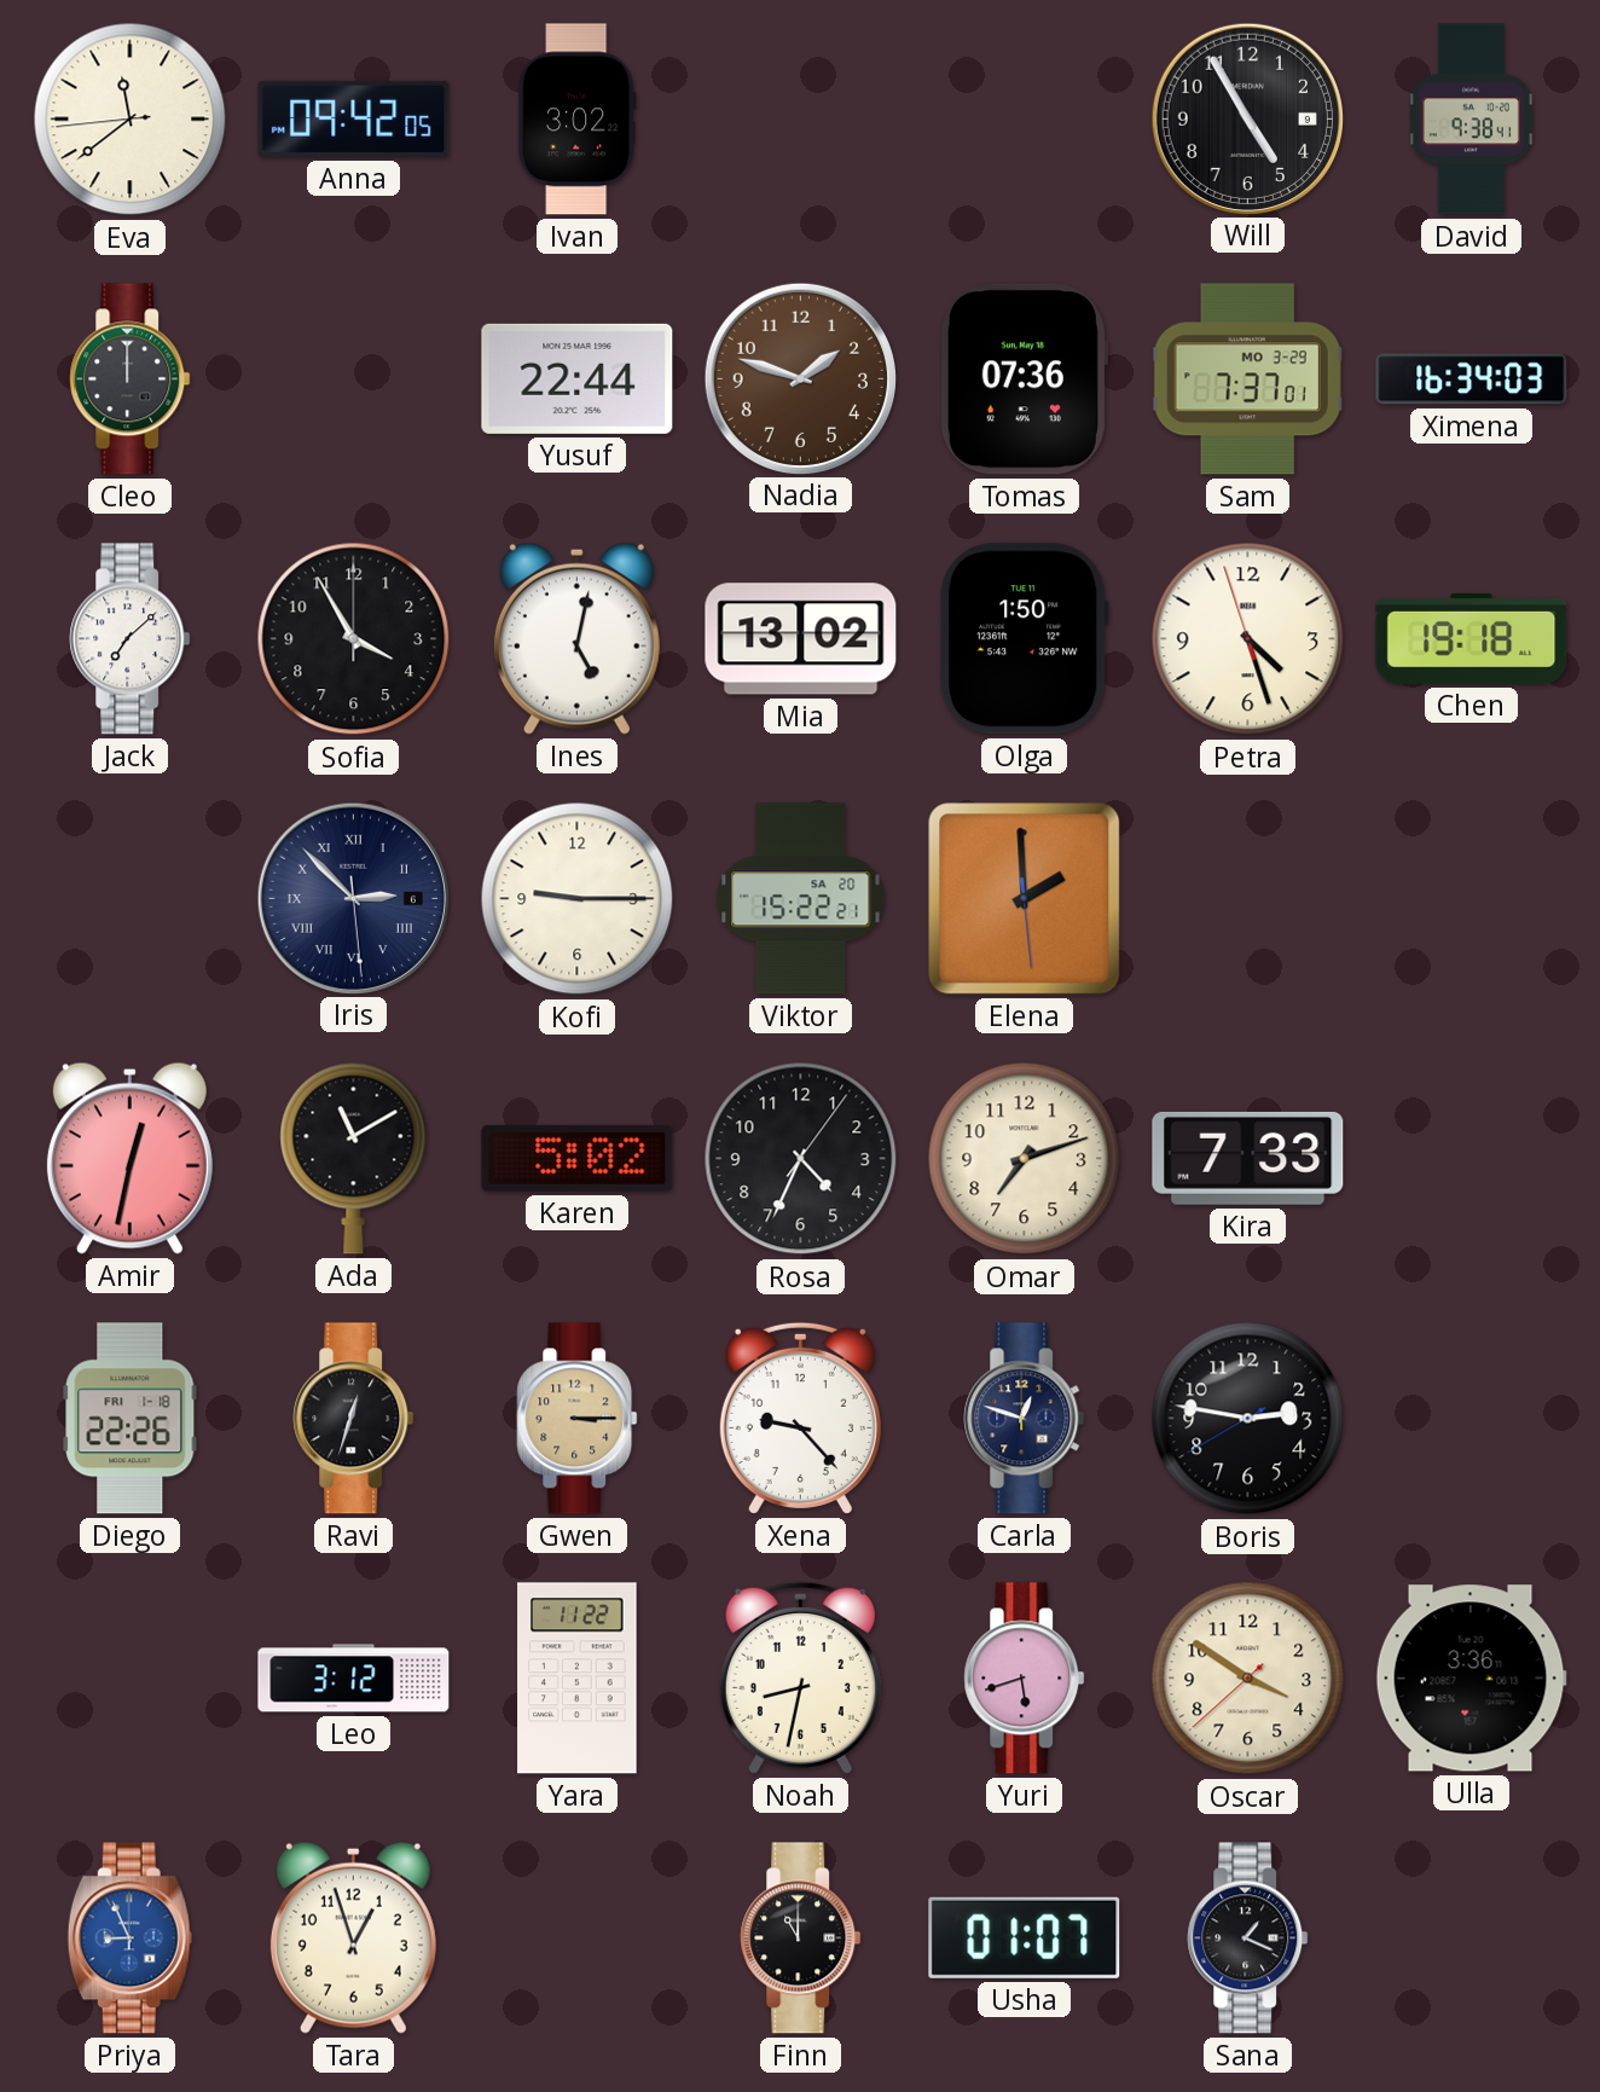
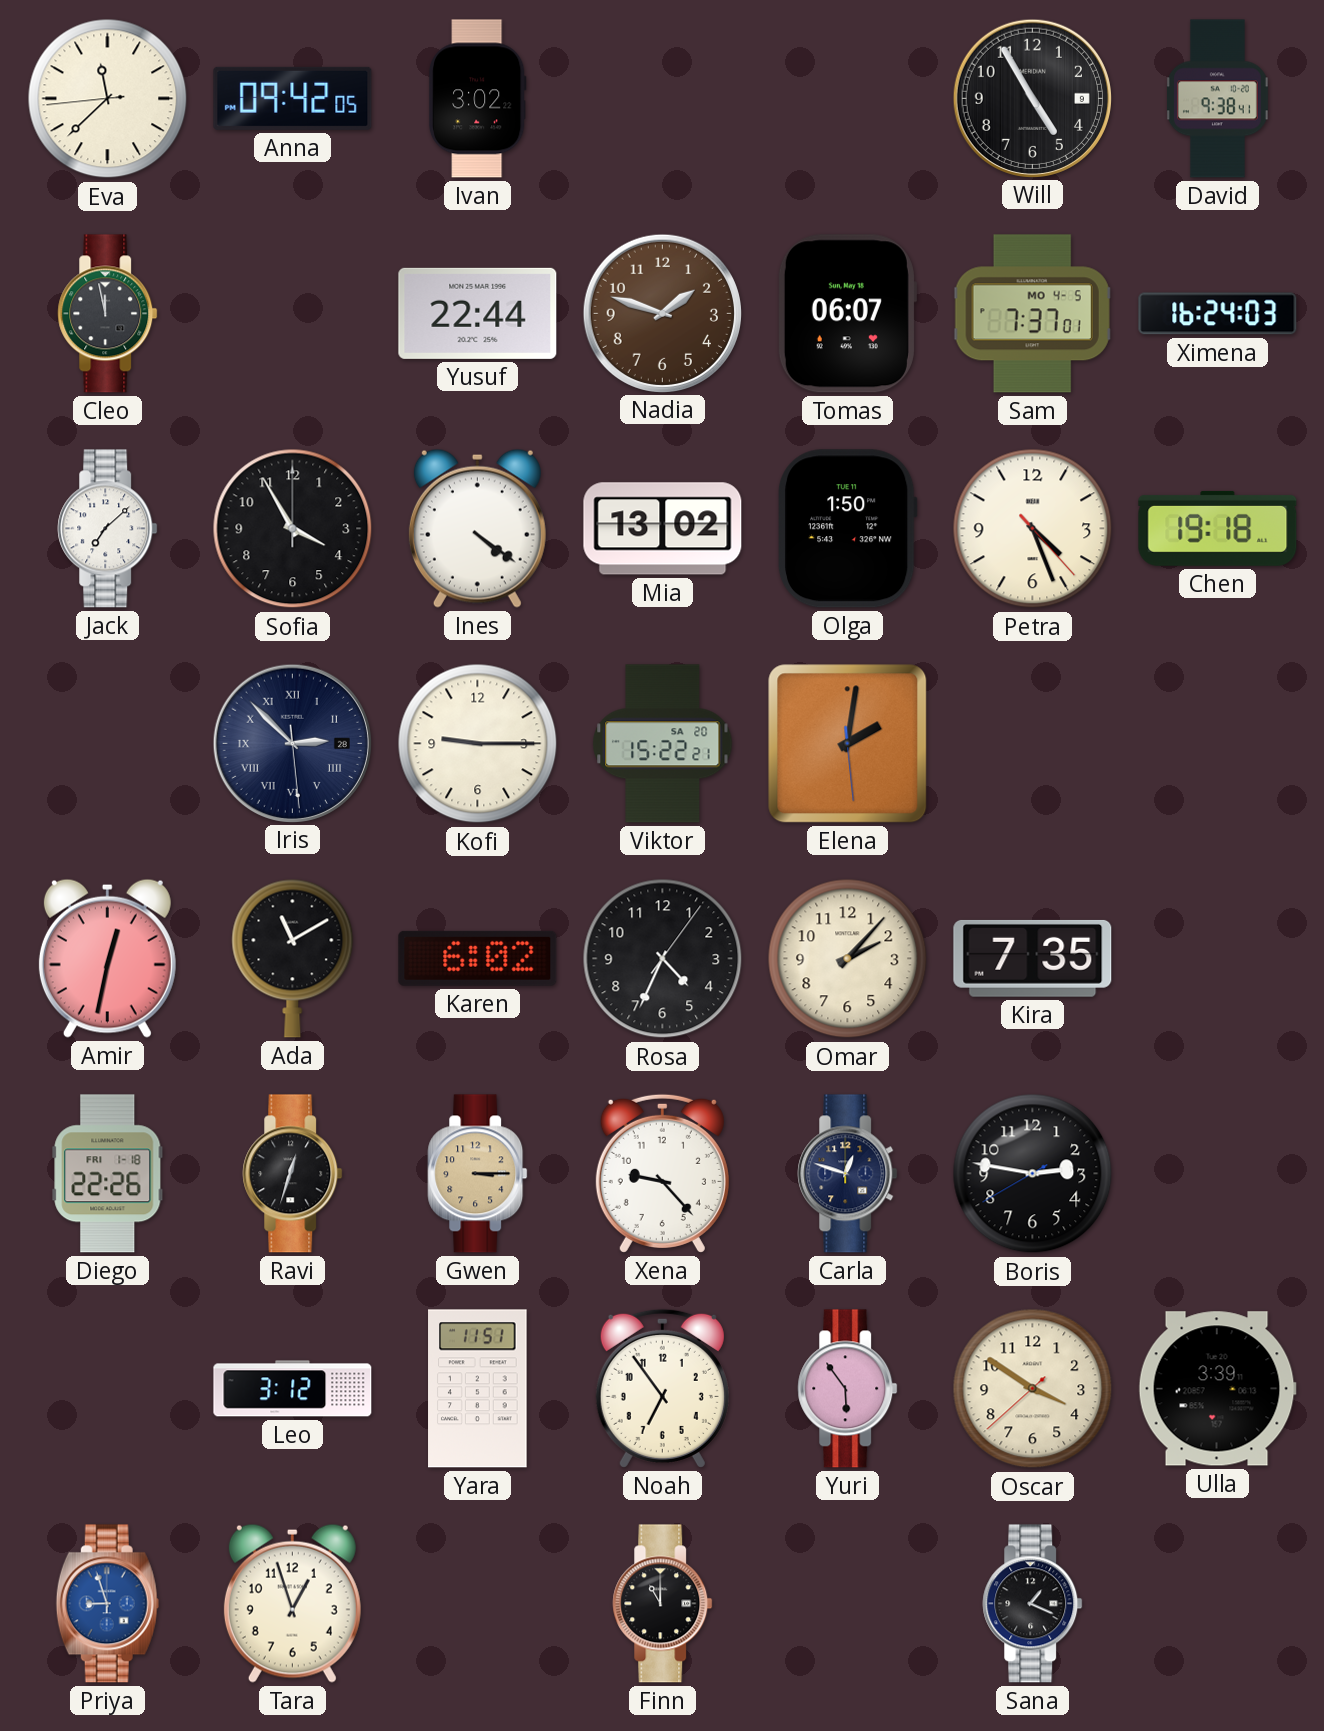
Eva: 11:38 -> 11:37 (108, 99)
Cleo: 12:00 -> 11:58 (108, 314)
Tomas: 07:36 -> 06:07 (847, 314)
Sam date: MO 3-29 -> MO 4-5 (1032, 314)
Ximena: 16:34 -> 16:24 (1218, 314)
Ines: 5:02 -> 4:21 (477, 528)
Petra: 4:26:57 -> 4:26:23 (1033, 529)
Iris date: 6 -> 28 (292, 743)
Elena: 1:59 -> 2:01 (848, 744)
Karen: 5:02 -> 6:02 (478, 958)
Omar: 7:12 -> 2:07 (848, 959)
Kira: 7:33 -> 7:35 (1033, 958)
Yara: 11:22 -> 11:51 (478, 1389)
Noah: 8:32 -> 6:54 (662, 1388)
Yuri: 5:42 -> 5:54 (848, 1389)
Ulla: 3:36 -> 3:39 (1217, 1389)
Priya: 8:56 -> 8:57 (107, 1604)
Usha: 01:07 -> none (1025, 1937)
